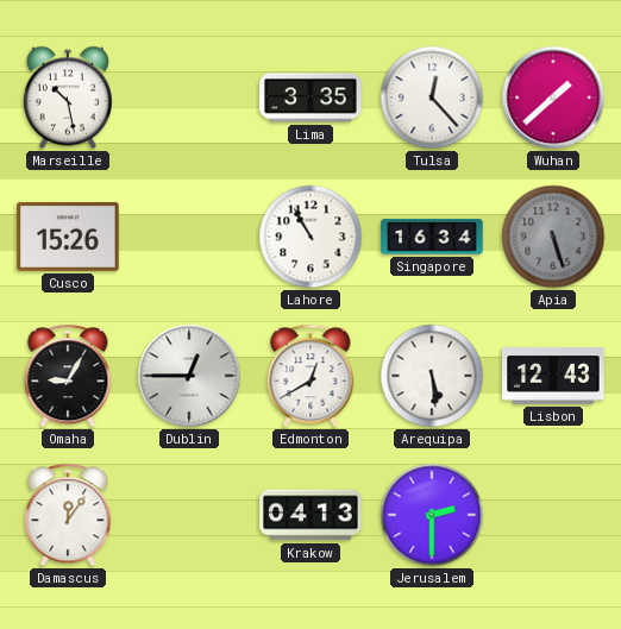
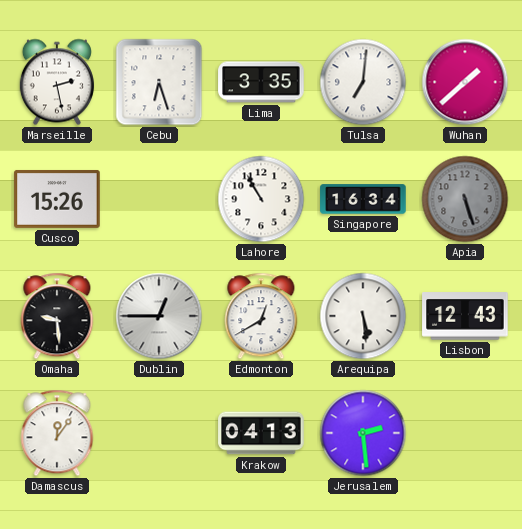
Marseille: 10:28 -> 2:28 (57, 82)
Cebu: none -> 6:27 (159, 82)
Tulsa: 12:23 -> 7:01 (363, 82)
Omaha: 9:05 -> 9:29 (57, 316)
Jerusalem: 2:30 -> 2:29 (363, 433)
